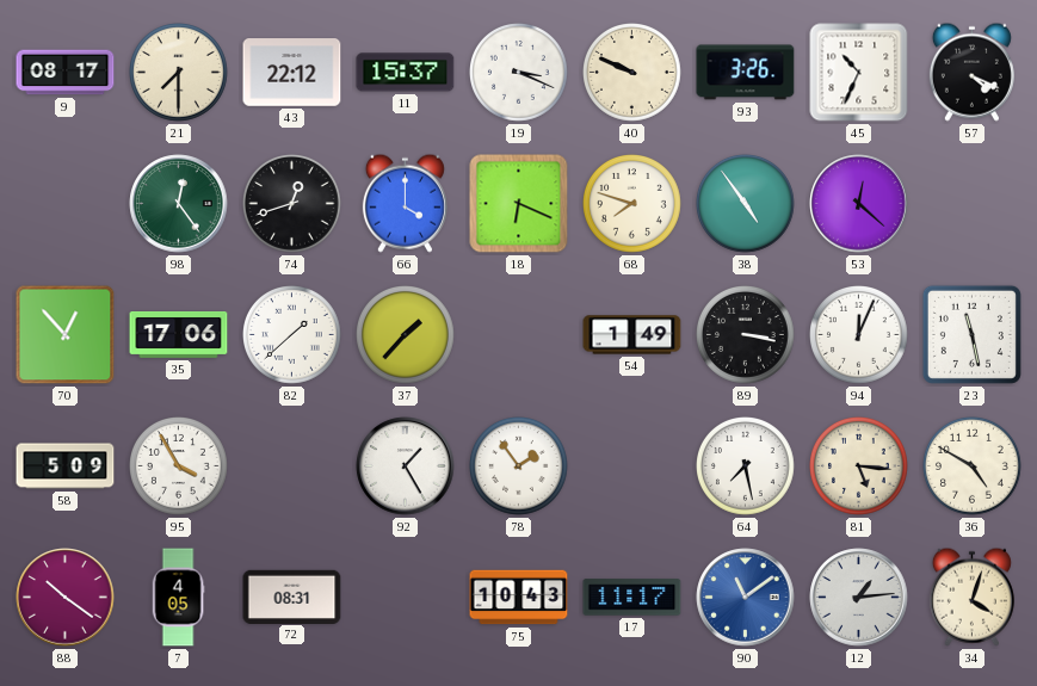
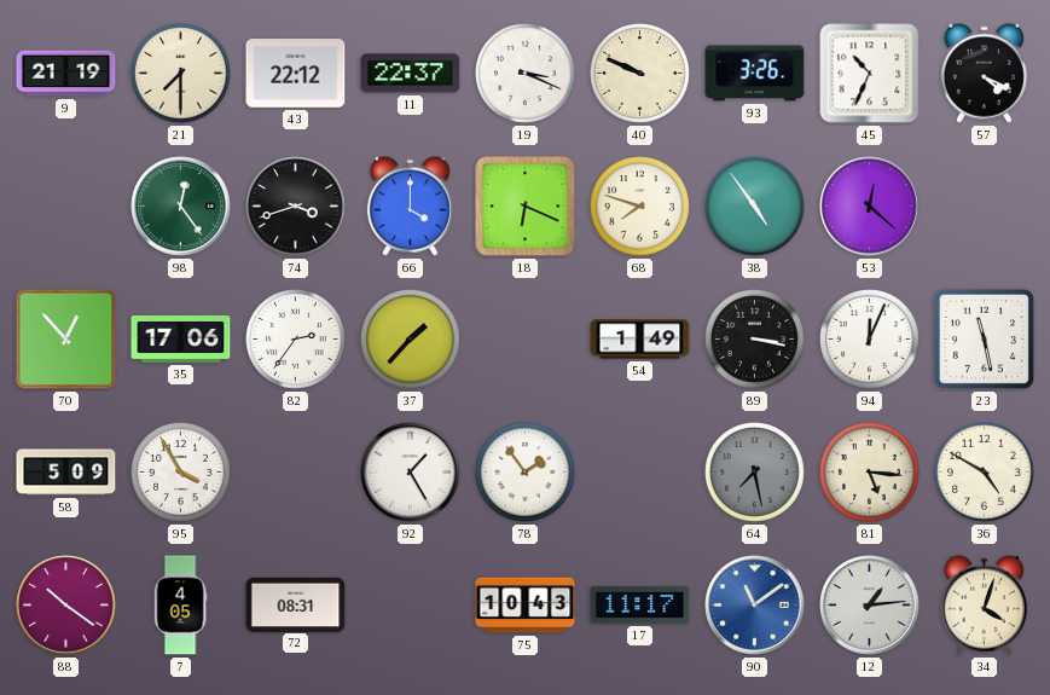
9: 08:17 -> 21:19 (66, 74)
11: 15:37 -> 22:37 (411, 74)
74: 12:42 -> 3:42 (296, 207)
82: 1:38 -> 2:36 (296, 340)
64 dial: white -> grey (755, 473)
